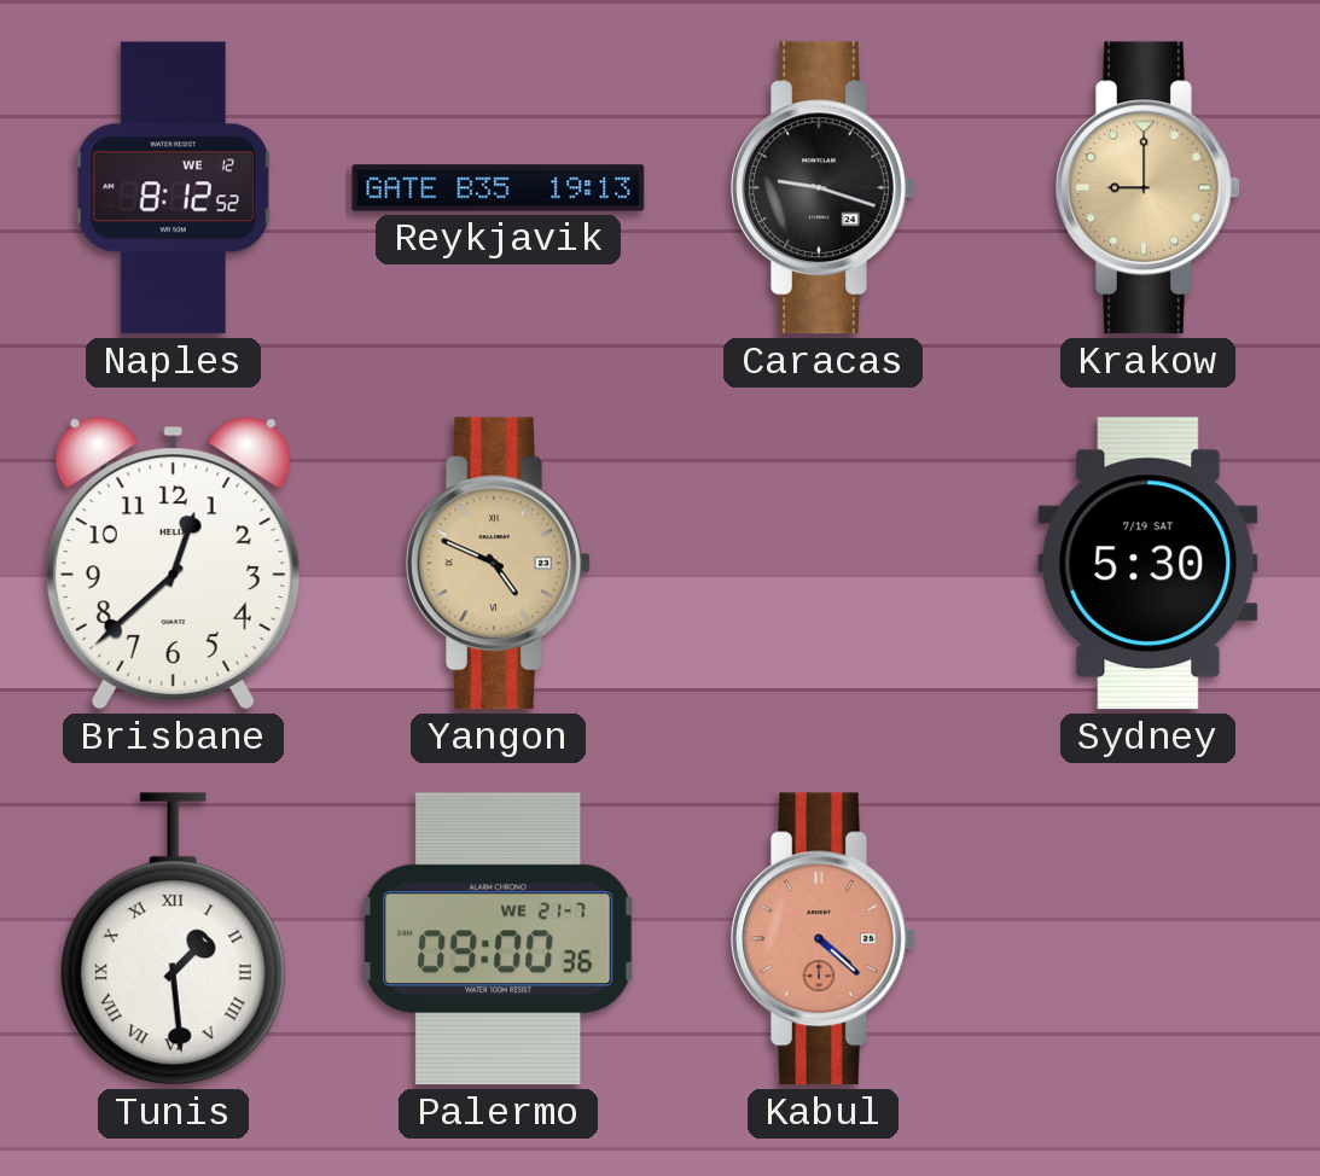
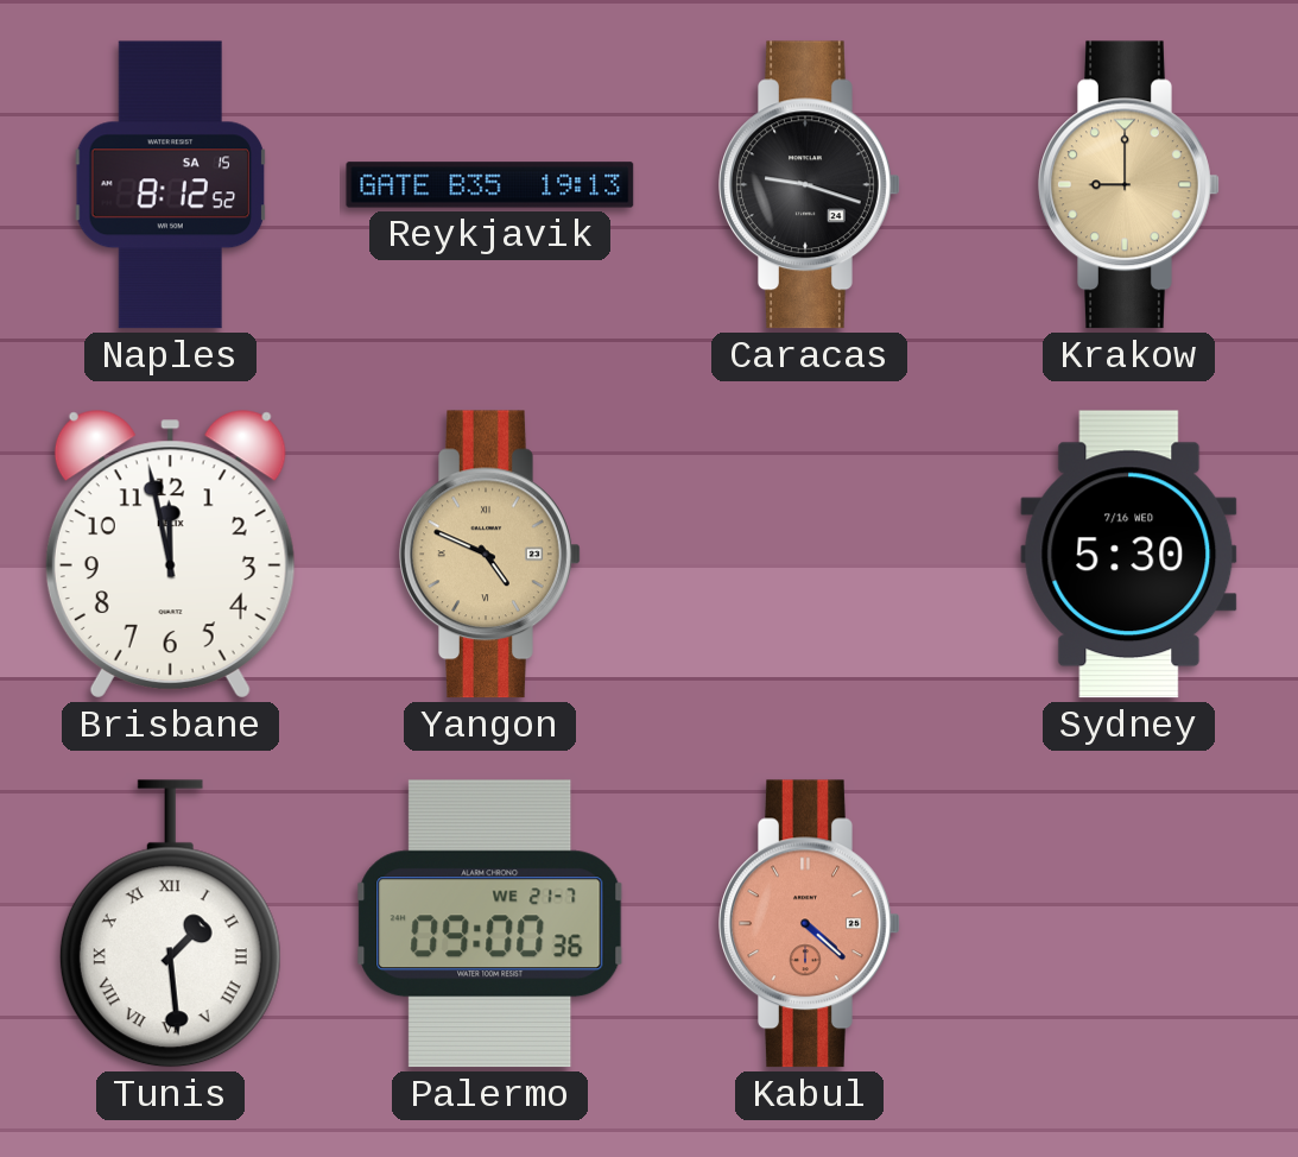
Naples date: WE 12 -> SA 15 (171, 185)
Brisbane: 12:38 -> 11:58 (170, 555)
Sydney date: 7/19 SAT -> 7/16 WED (1129, 555)
